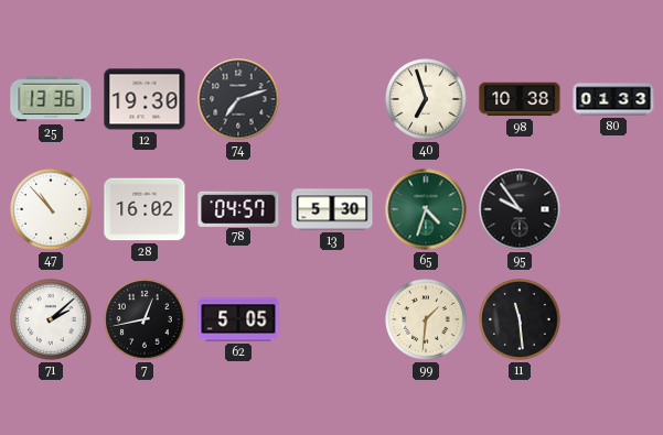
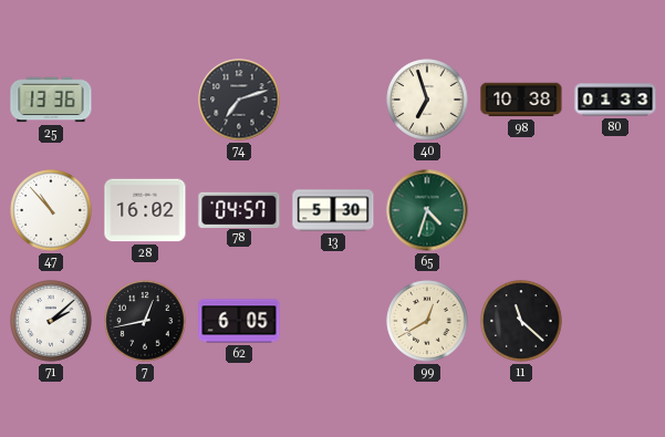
12: 19:30 -> none (145, 99)
95: 9:54 -> none (520, 209)
62: 5:05 -> 6:05 (239, 321)
99: 1:31 -> 12:40 (427, 321)
11: 11:29 -> 11:22 (521, 321)
